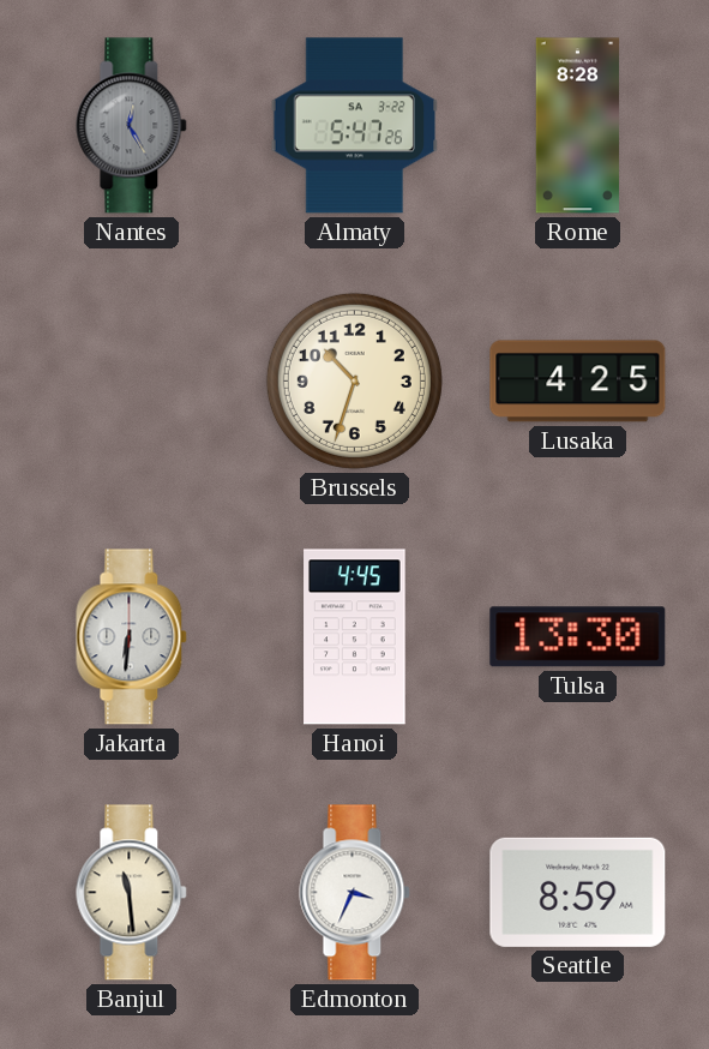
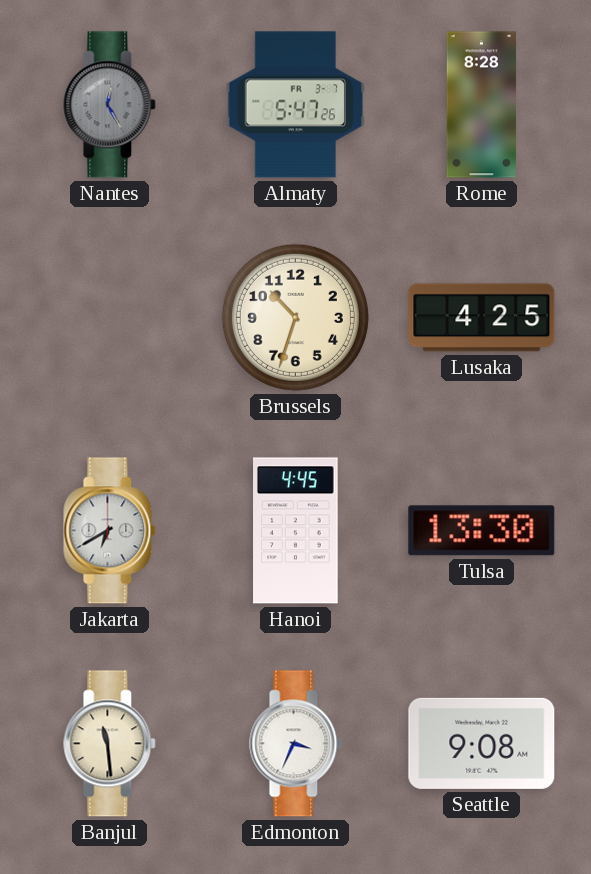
Almaty date: SA 3-22 -> FR 3-7 (295, 105)
Jakarta: 6:31 -> 6:40 (110, 531)
Seattle: 8:59 -> 9:08 (482, 743)
